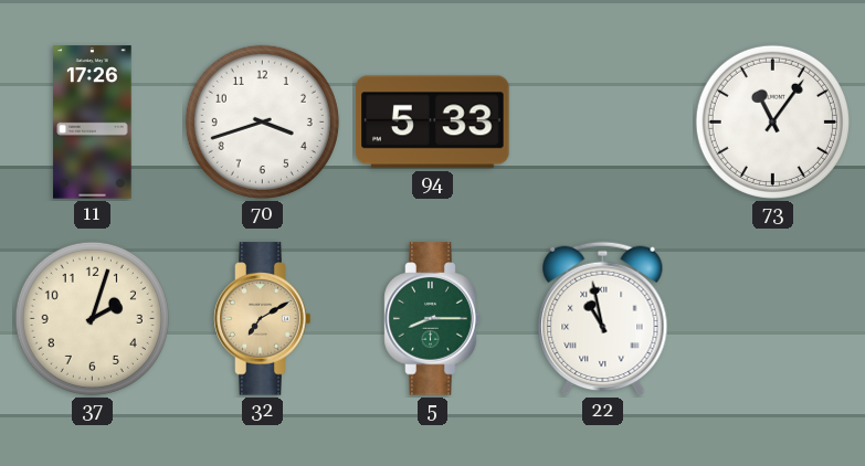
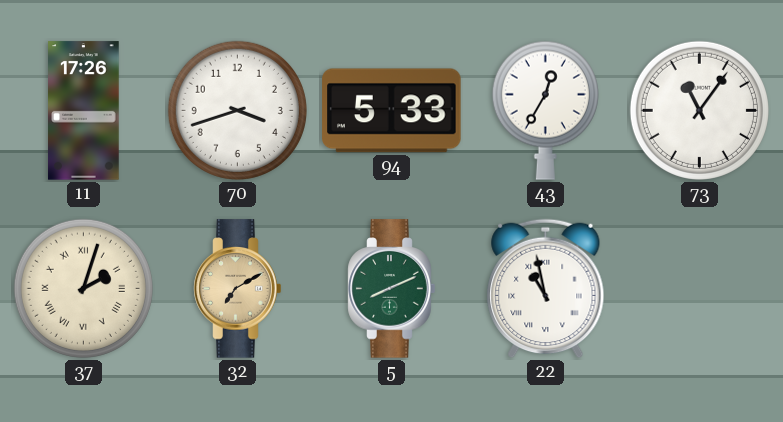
43: none -> 12:35 (545, 110)
37 numerals: Arabic -> Roman (83, 288)
5: 8:15 -> 8:11 (392, 289)
